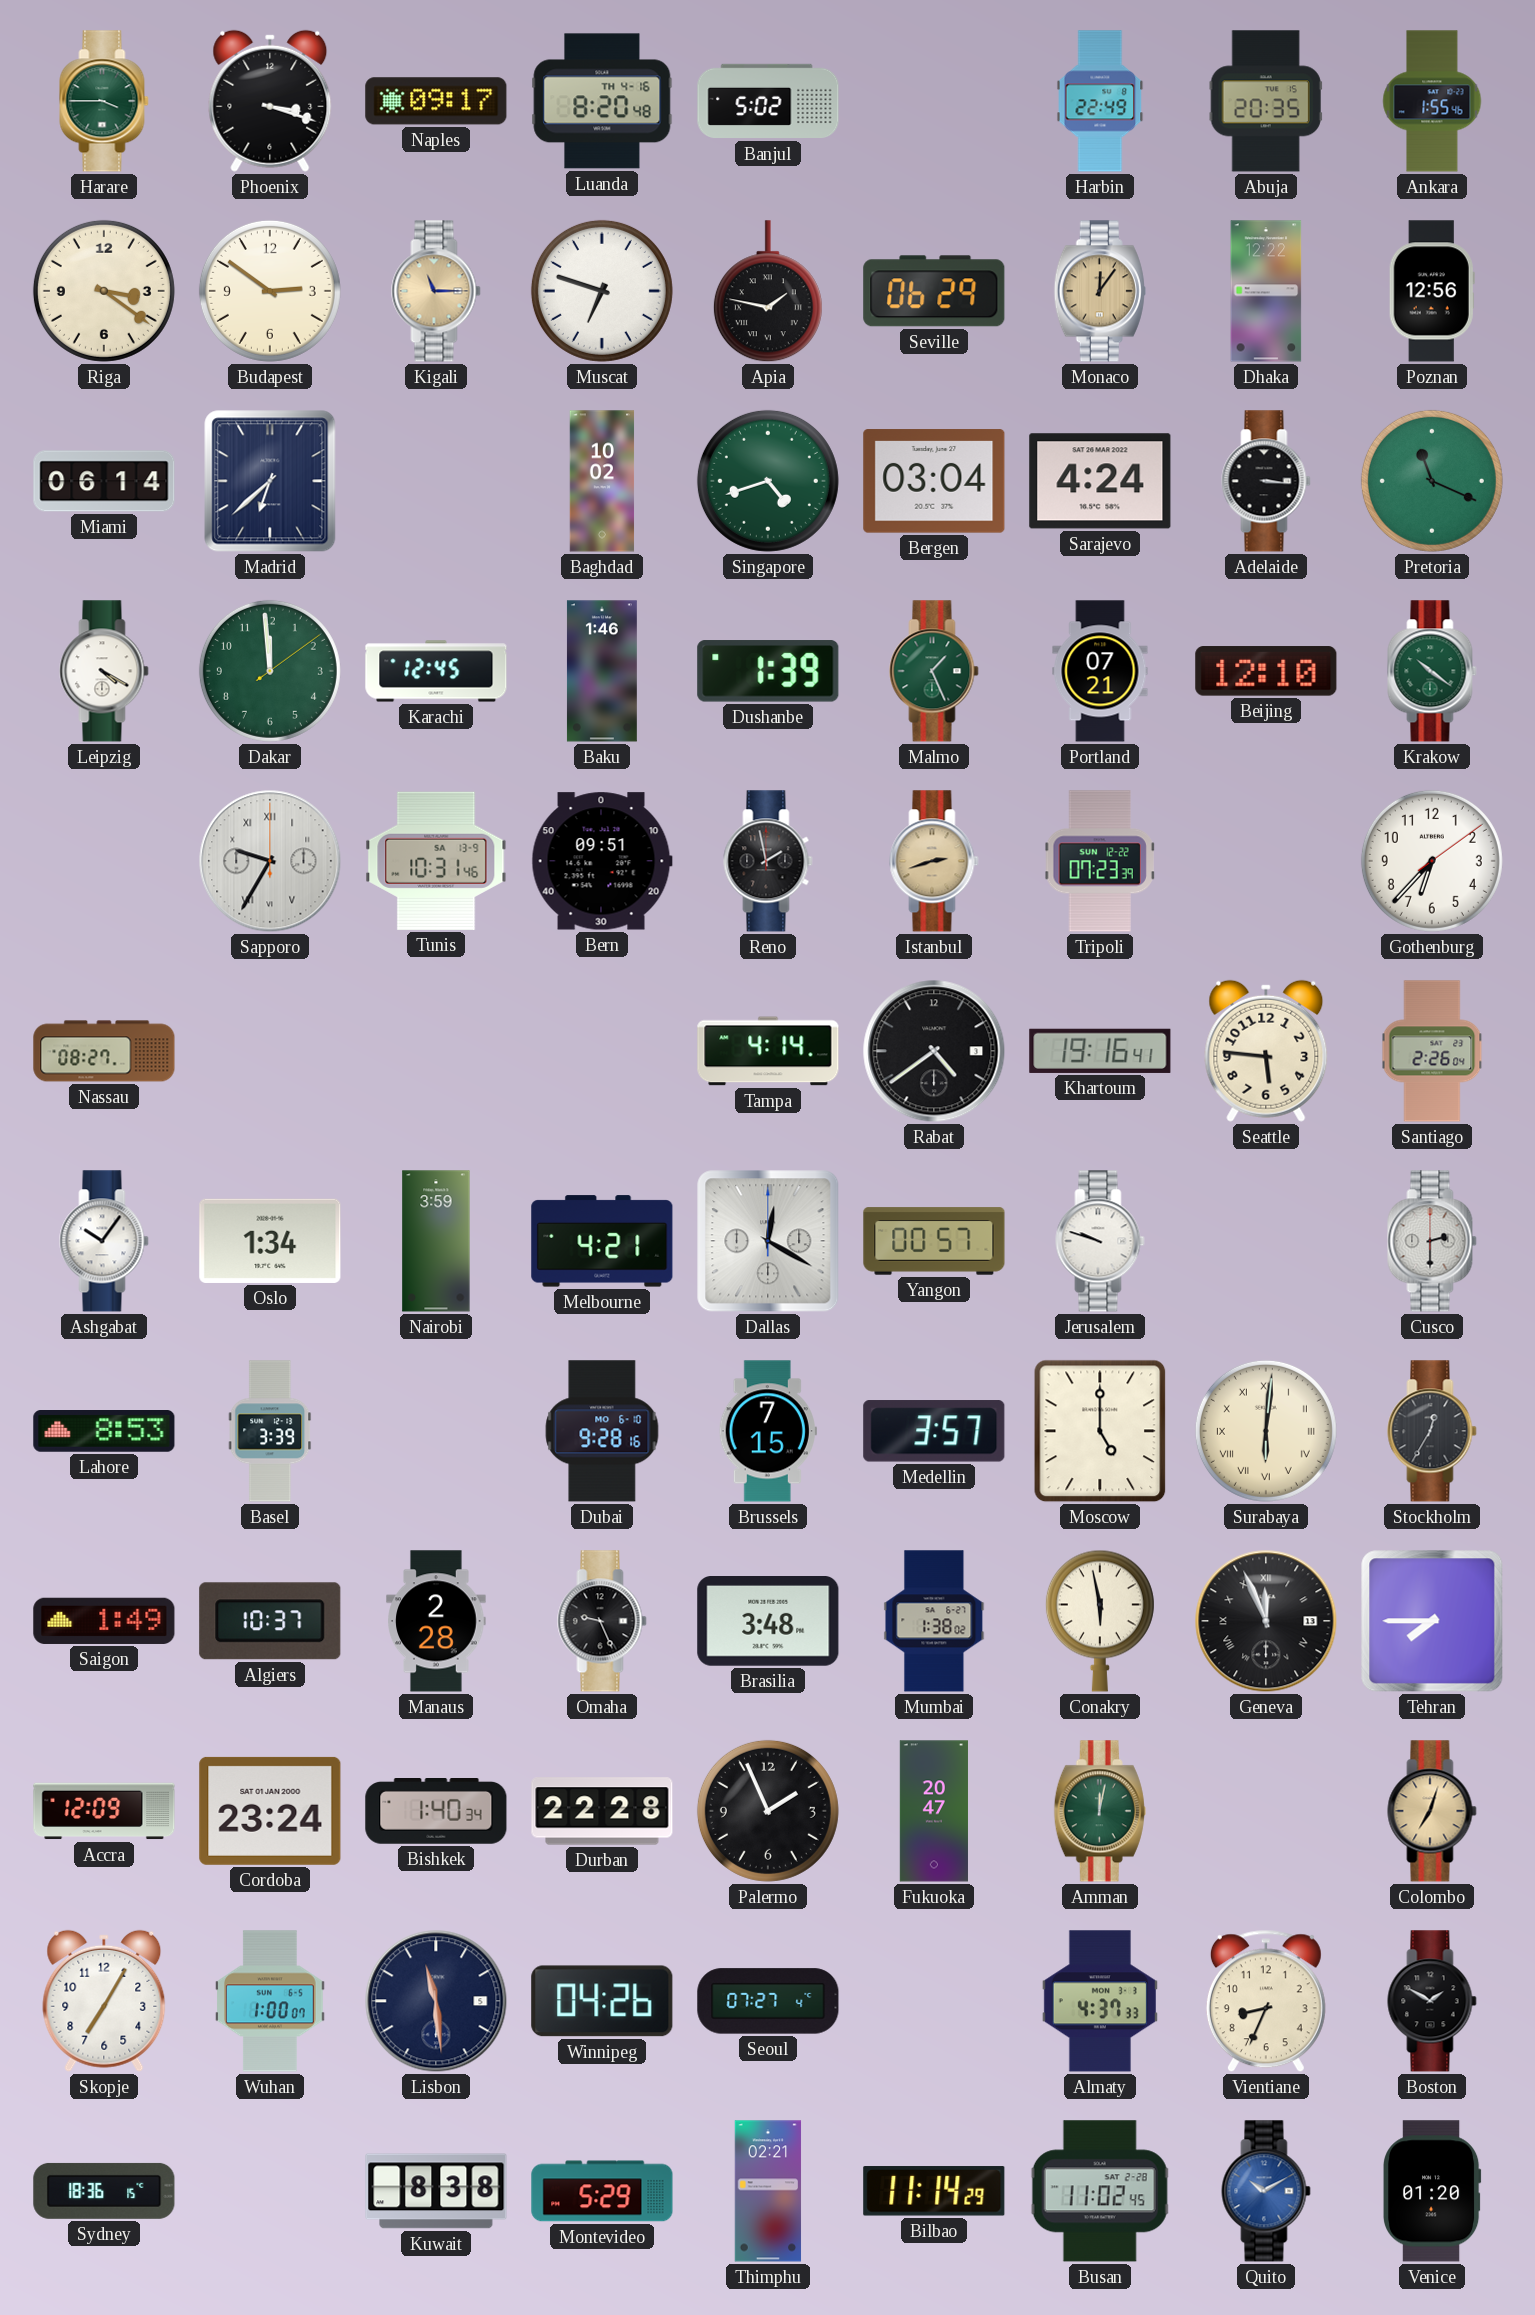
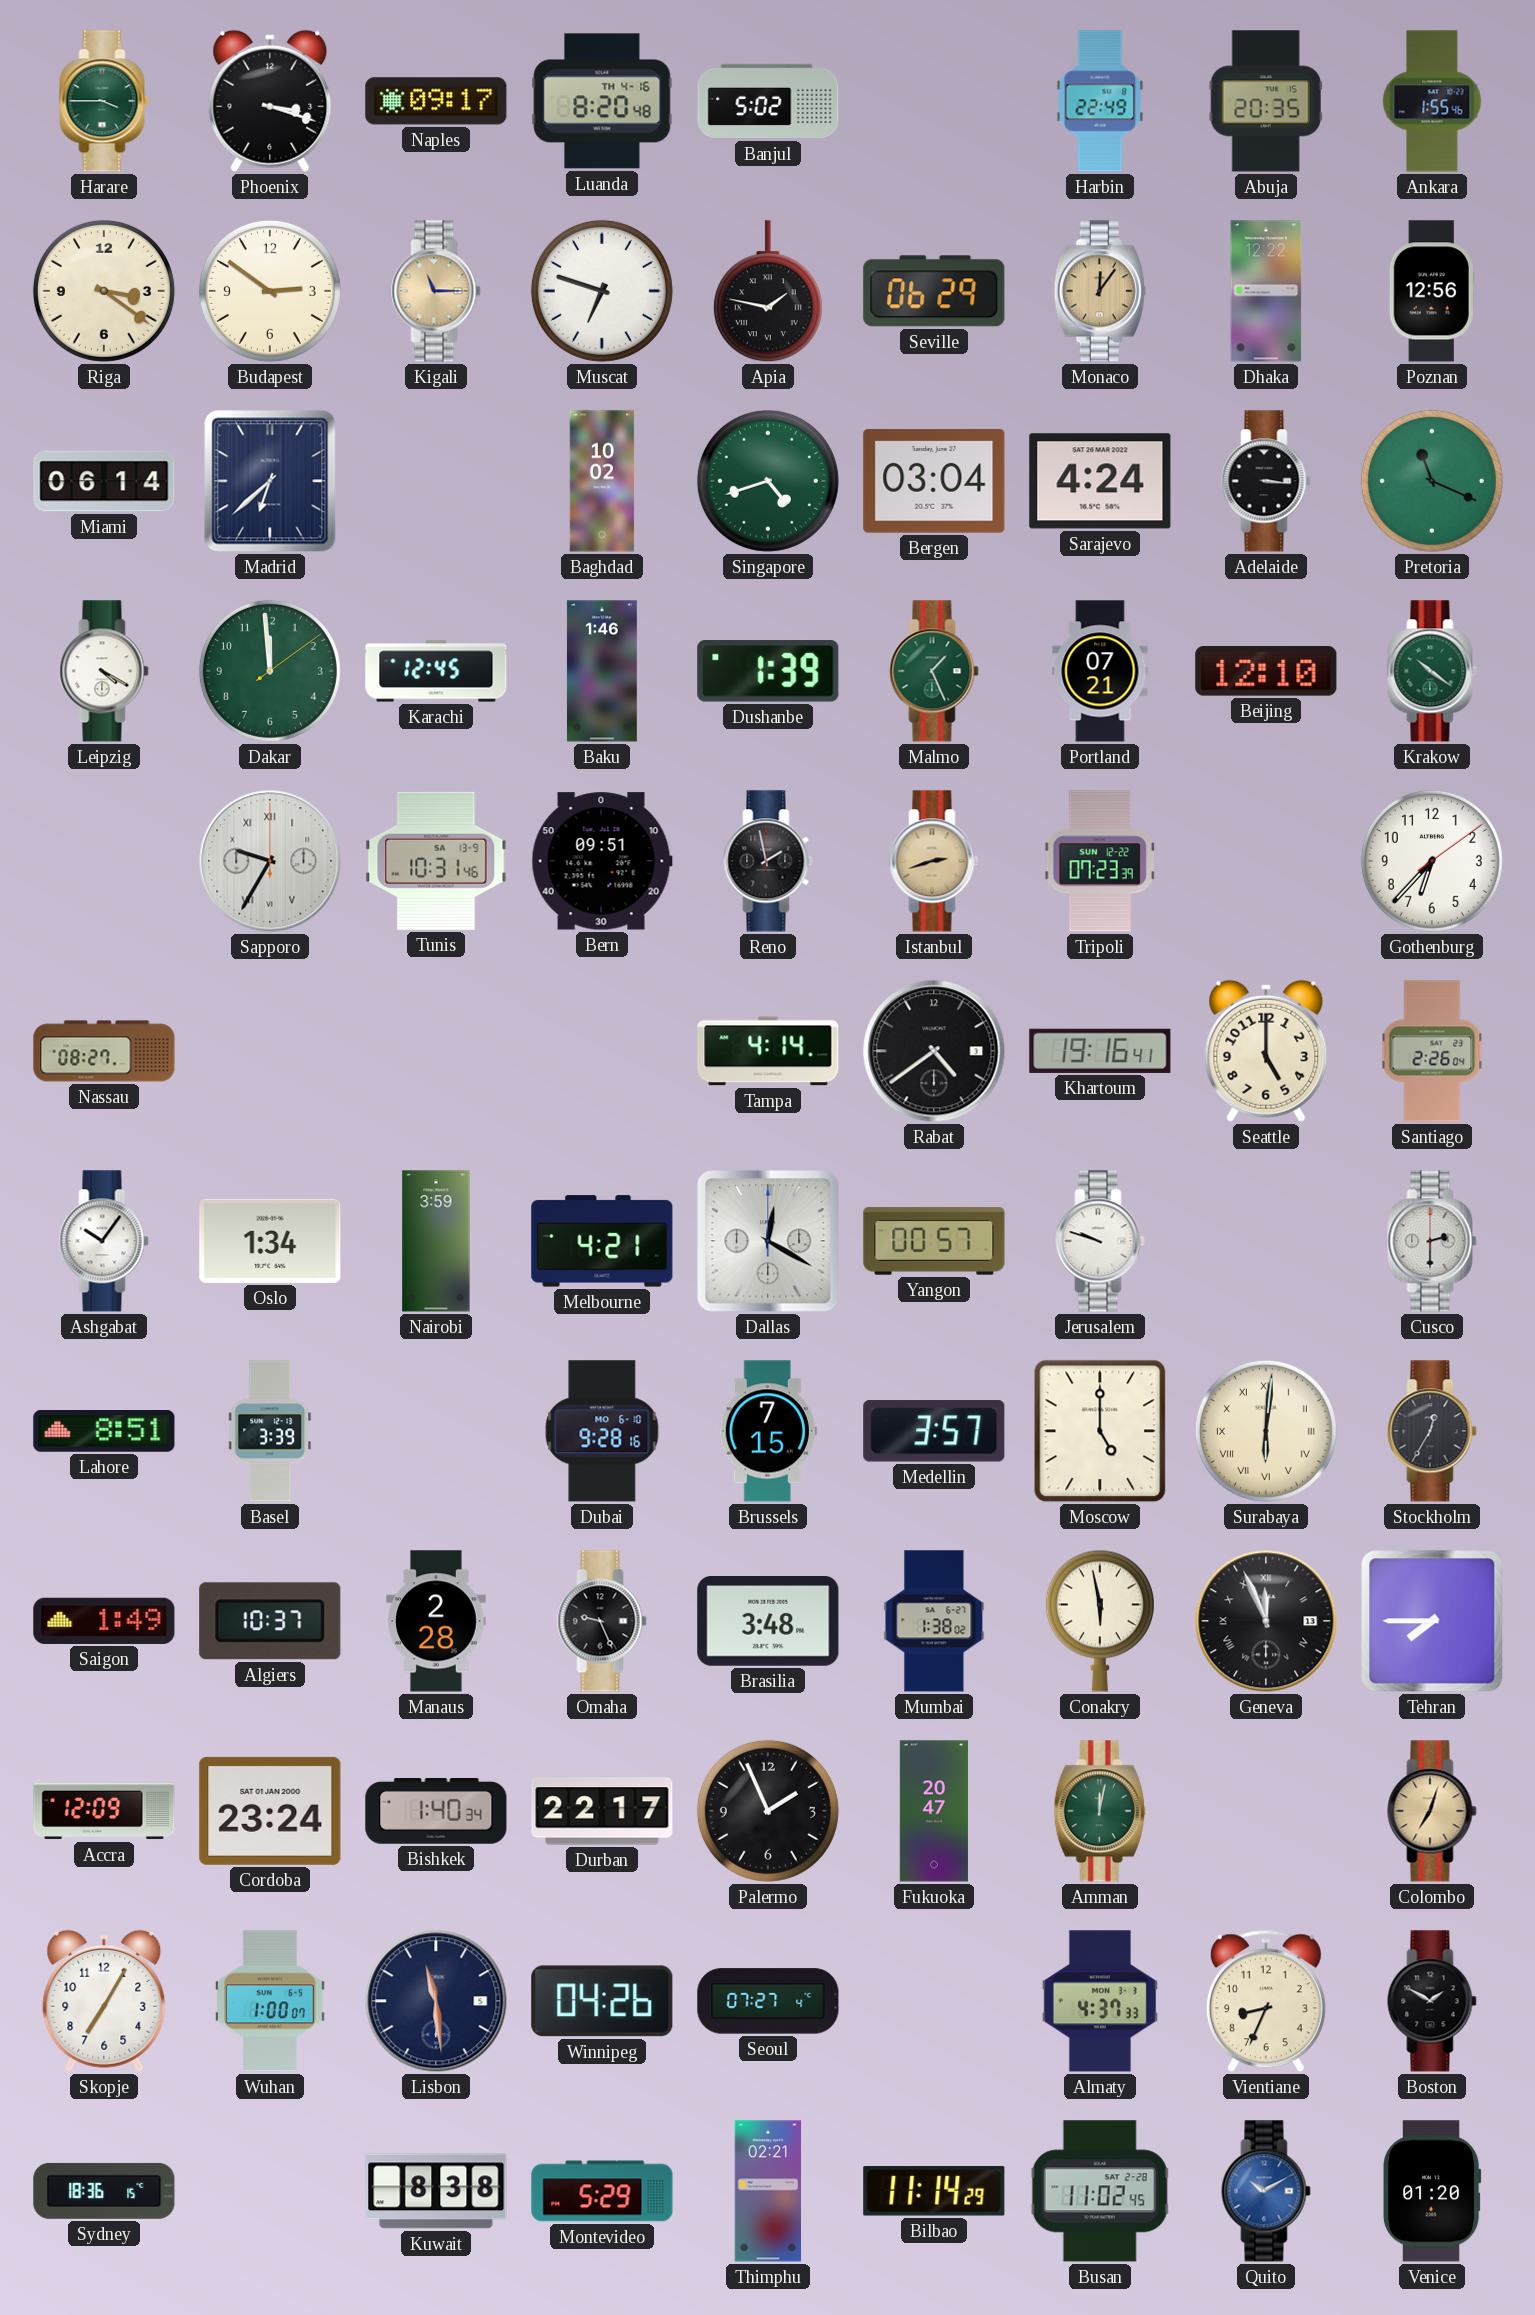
Seattle: 5:46 -> 5:00 (1266, 1051)
Lahore: 8:53 -> 8:51 (104, 1432)
Durban: 22:28 -> 22:17 (602, 1811)
